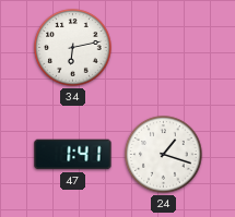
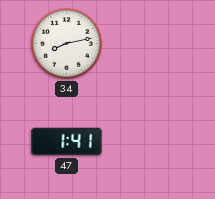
34: 6:13 -> 8:13 (67, 44)
24: 1:18 -> none (164, 155)
